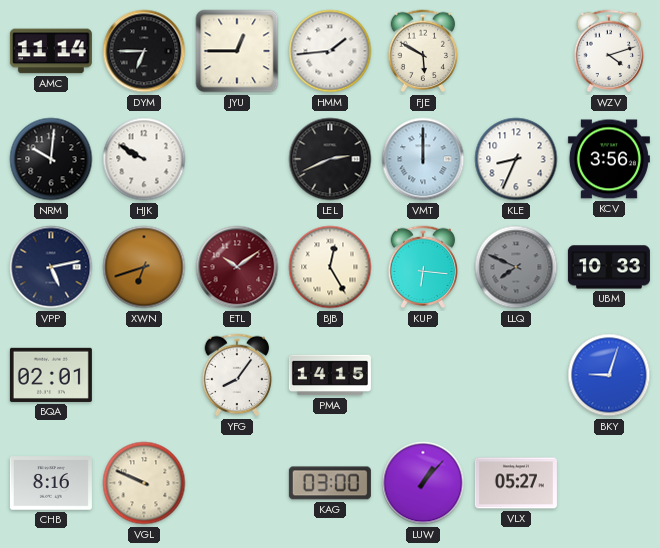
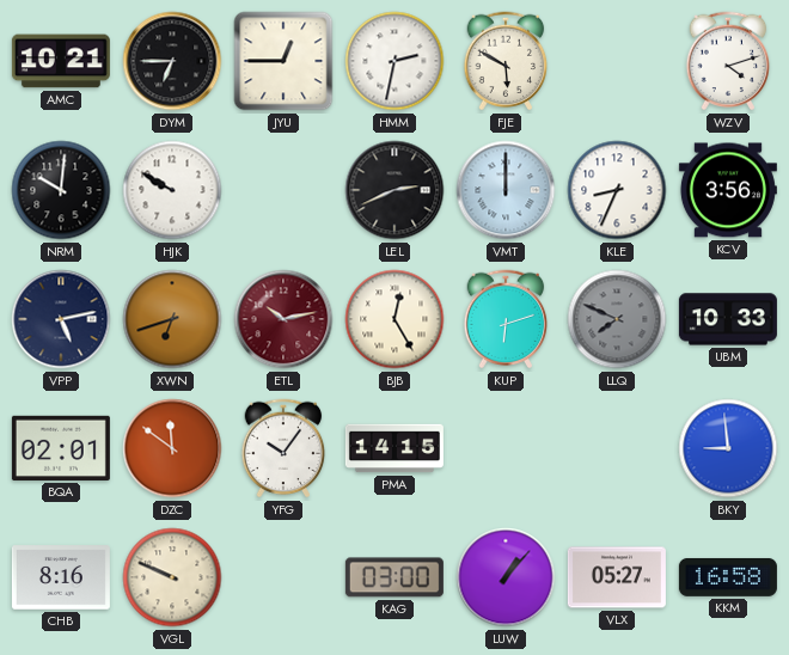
AMC: 11:14 -> 10:21 (61, 61)
HMM: 1:44 -> 2:32 (395, 61)
ETL: 10:09 -> 10:13 (283, 319)
KUP: 6:16 -> 6:12 (506, 319)
DZC: none -> 11:51 (172, 448)
YFG: 8:06 -> 10:06 (283, 448)
BKY: 9:03 -> 8:59 (728, 448)
KKM: none -> 16:58 (728, 577)
